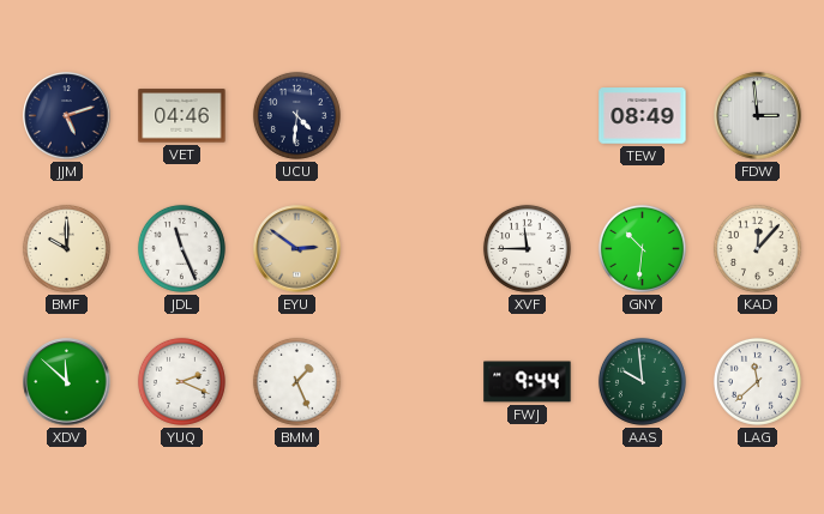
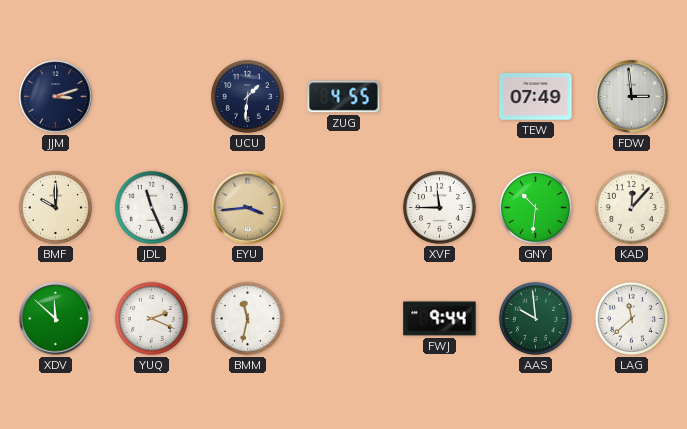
JJM: 5:12 -> 3:12 (56, 97)
VET: 04:46 -> none (182, 116)
UCU: 4:31 -> 1:31 (247, 96)
ZUG: none -> 4:55 (344, 97)
TEW: 08:49 -> 07:49 (536, 97)
EYU: 2:51 -> 3:44 (248, 208)
BMM: 1:26 -> 11:32 (247, 318)
